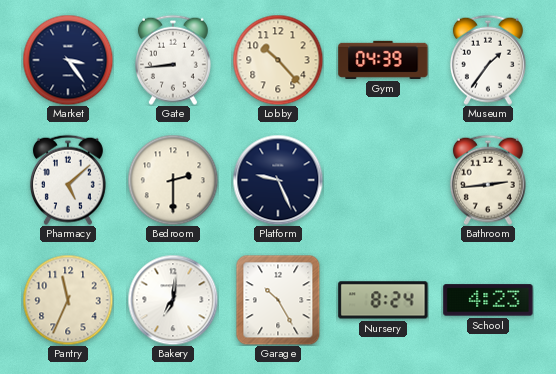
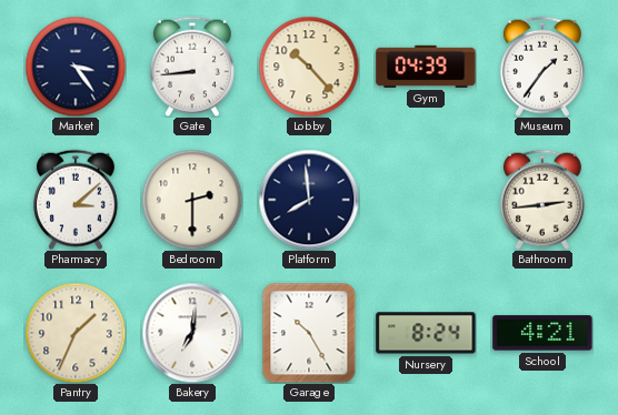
Pharmacy: 5:08 -> 3:08 (76, 200)
Platform: 9:26 -> 7:59 (309, 200)
Pantry: 11:34 -> 1:34 (76, 333)
School: 4:23 -> 4:21 (542, 333)
